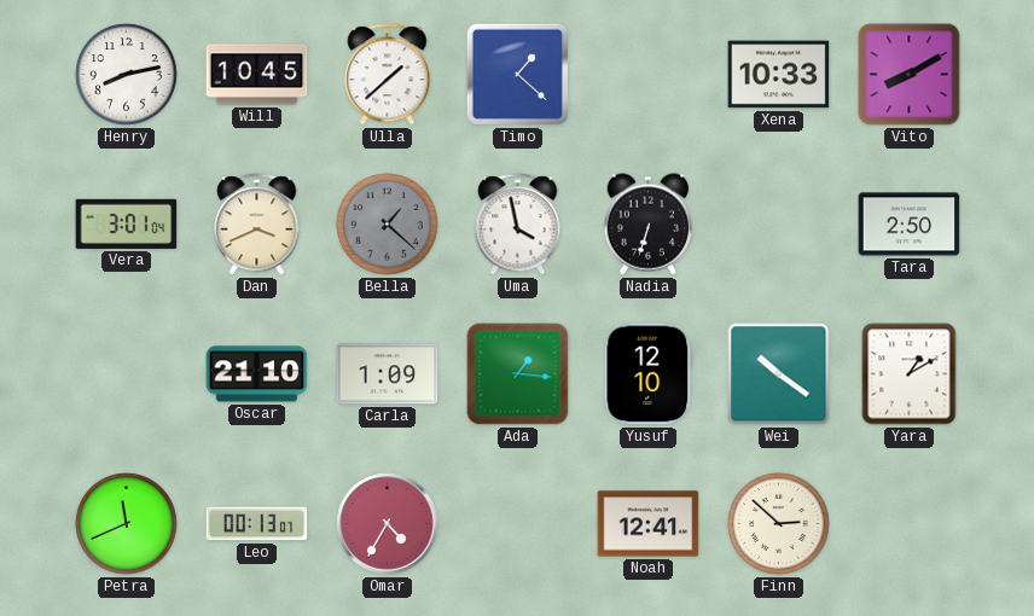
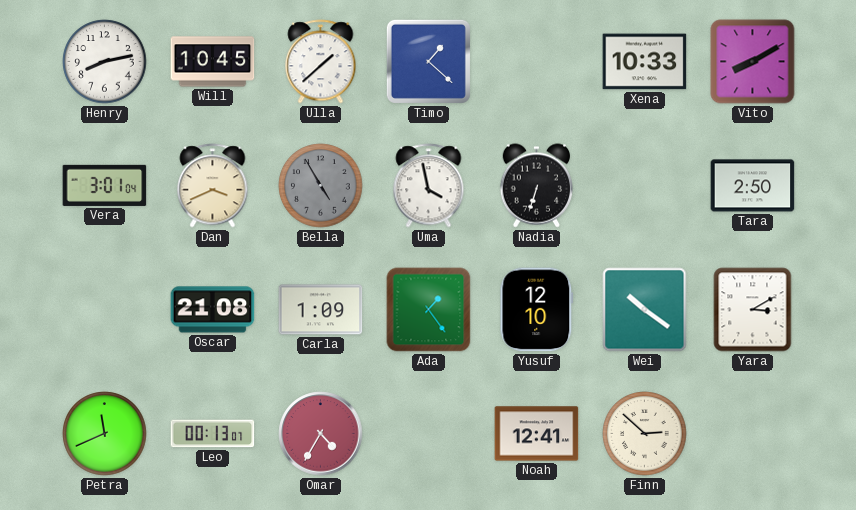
Bella: 1:22 -> 4:55 (321, 186)
Oscar: 21:10 -> 21:08 (213, 310)
Ada: 1:16 -> 1:24 (429, 310)
Yara: 1:10 -> 3:10 (753, 310)
